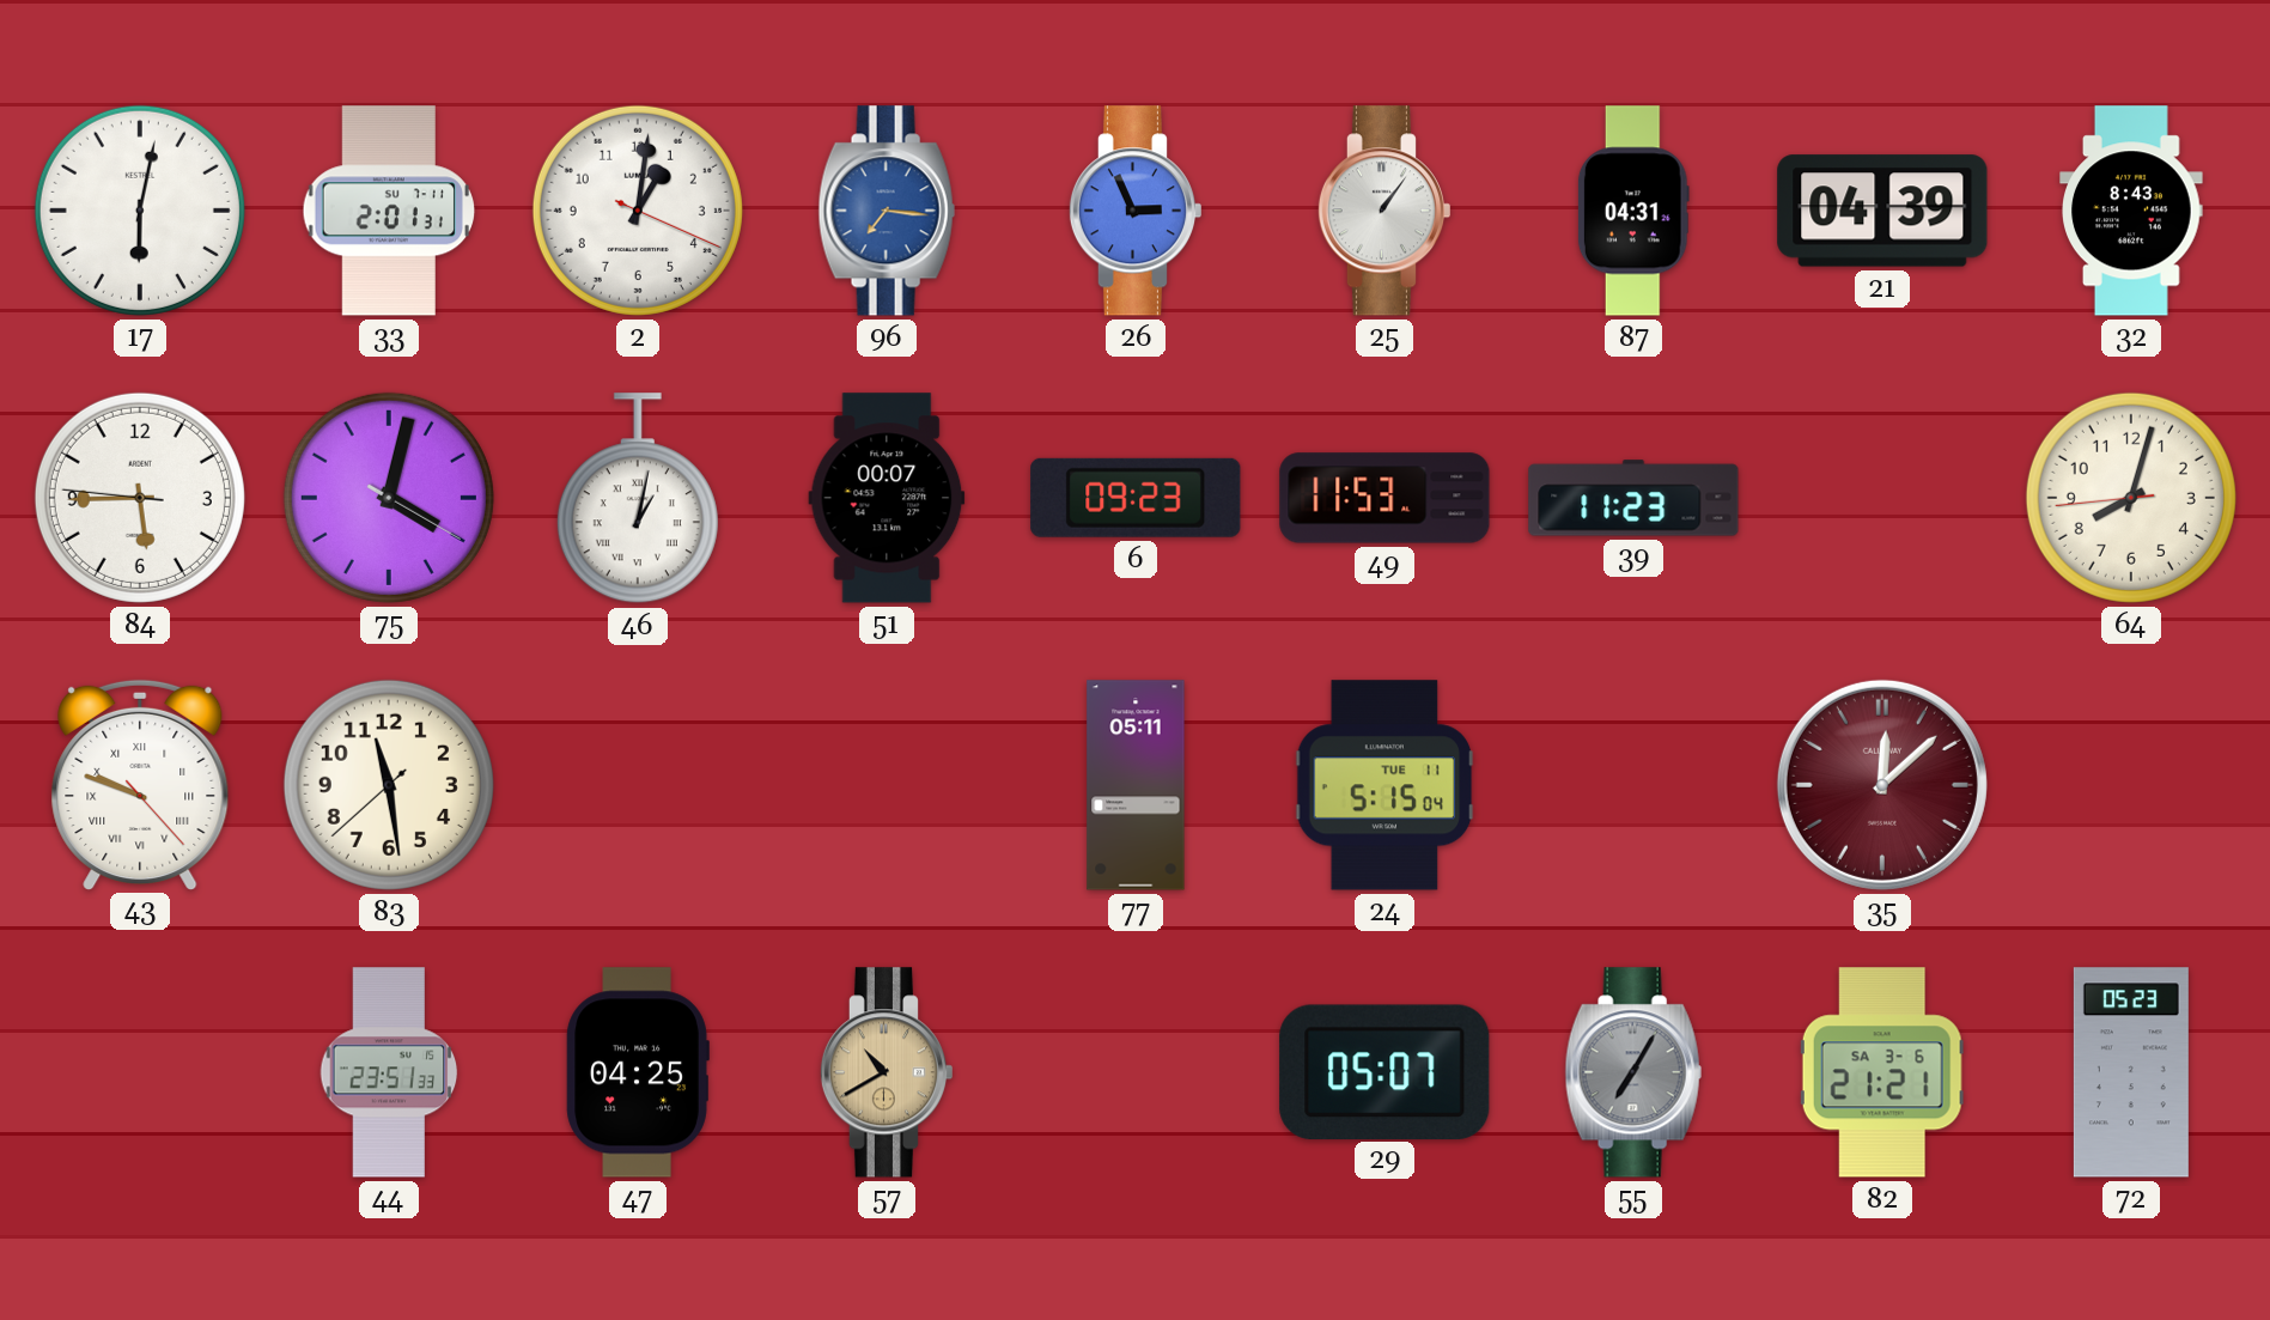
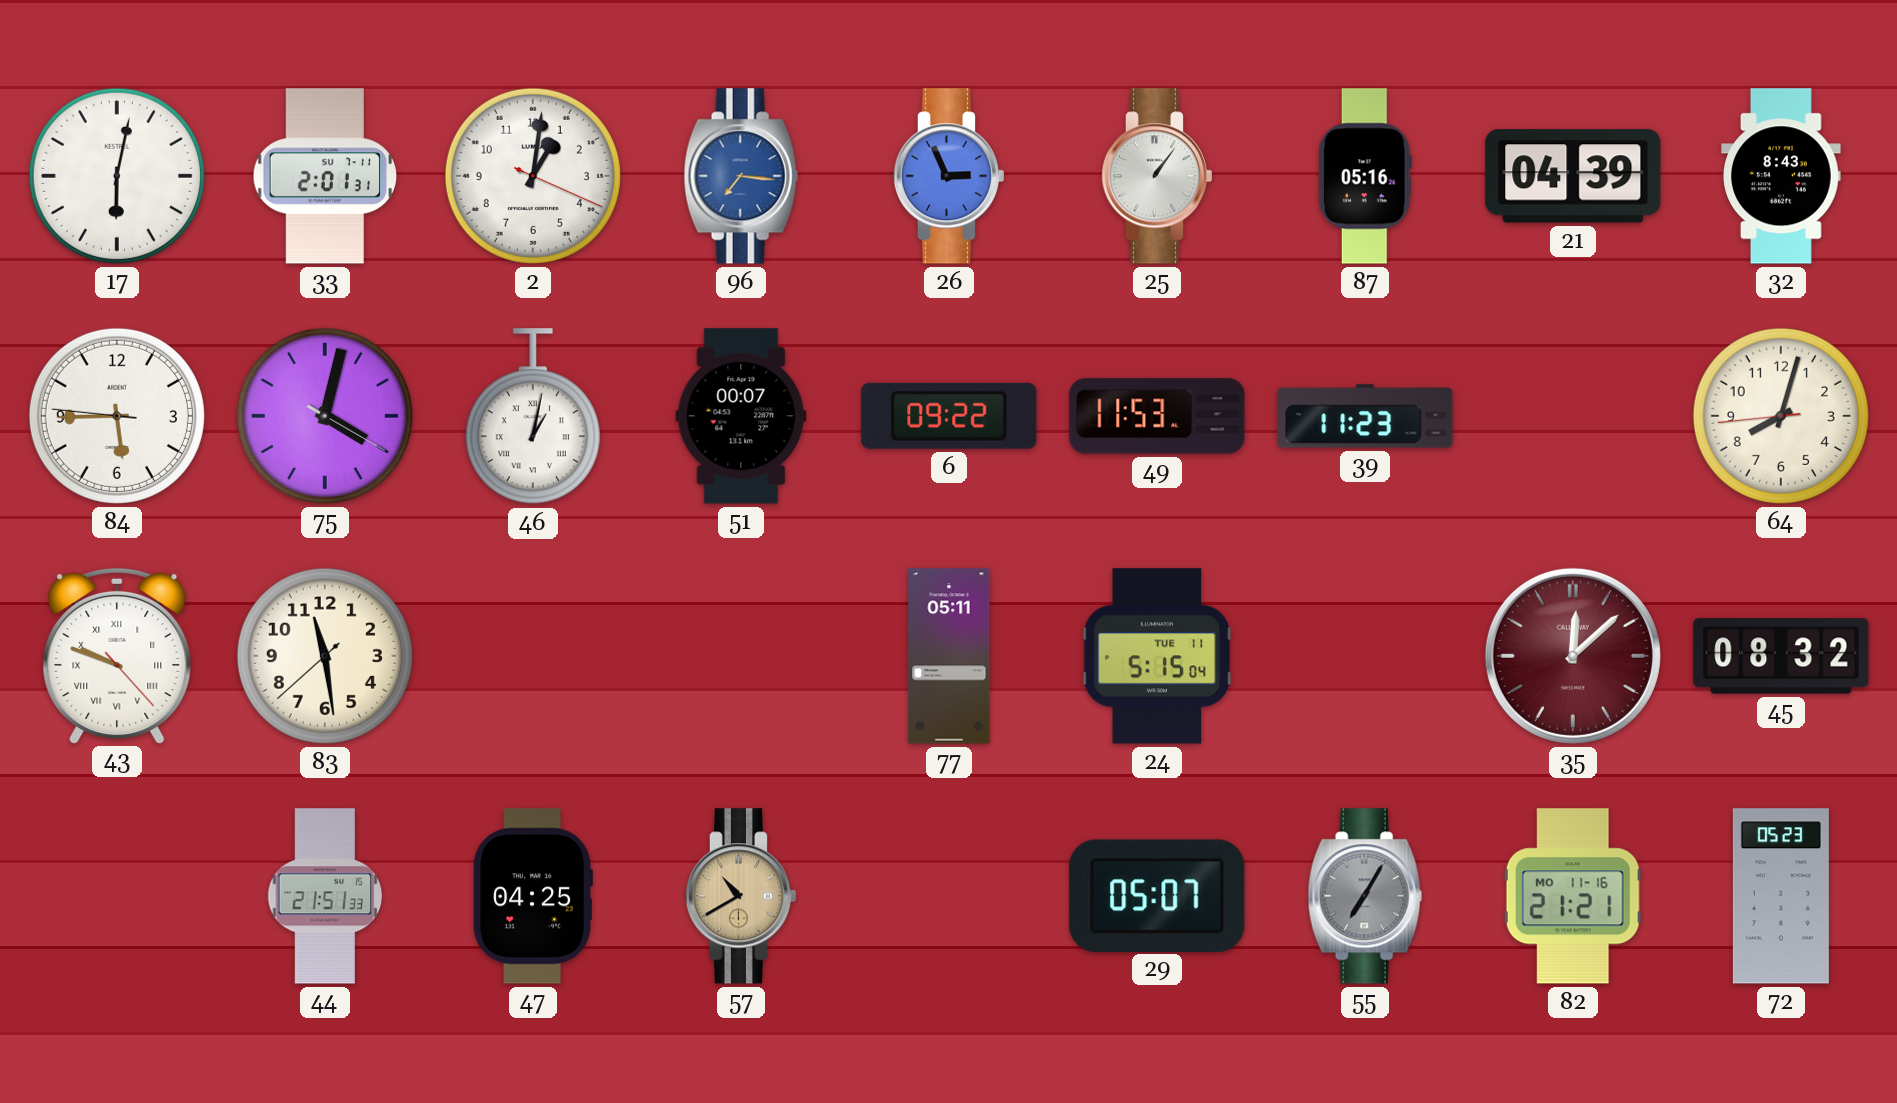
87: 04:31 -> 05:16 (1365, 176)
6: 09:23 -> 09:22 (949, 416)
45: none -> 08:32 (1781, 656)
44: 23:51 -> 21:51 (325, 896)
82 date: SA 3-6 -> MO 11-16 (1573, 896)
